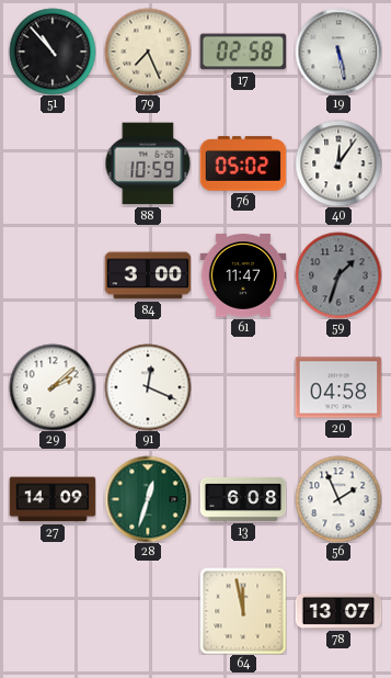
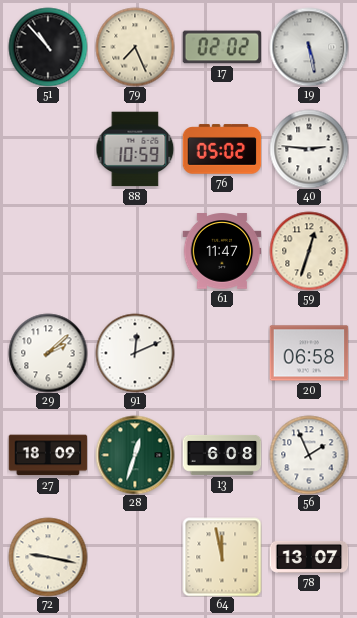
17: 02:58 -> 02:02 (222, 47)
40: 12:06 -> 2:46 (309, 149)
84: 3:00 -> none (148, 275)
59: 1:33 -> 12:33 (309, 251)
59 dial: grey -> cream (309, 251)
91: 12:19 -> 12:11 (135, 353)
20: 04:58 -> 06:58 (309, 353)
27: 14:09 -> 18:09 (48, 455)
72: none -> 9:17 (48, 557)
